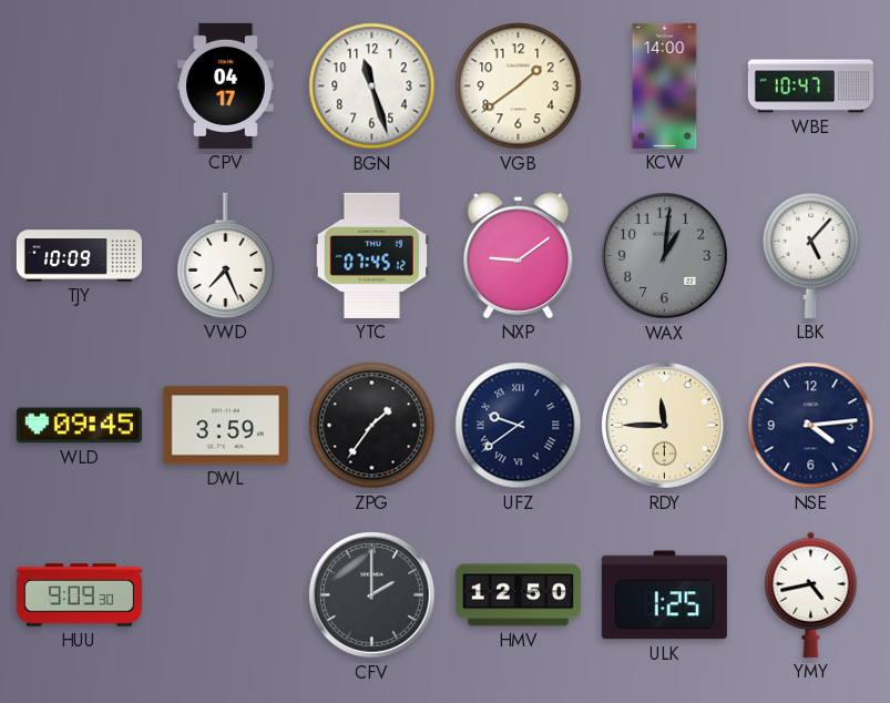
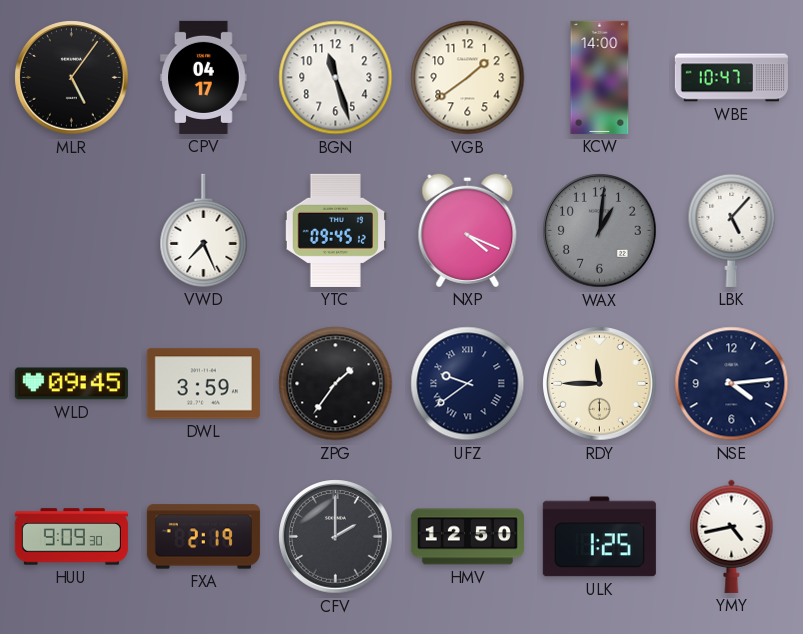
MLR: none -> 5:06 (72, 78)
TJY: 10:09 -> none (79, 256)
YTC: 07:45 -> 09:45 (335, 230)
NXP: 9:09 -> 4:19 (468, 230)
FXA: none -> 2:19 (203, 537)
